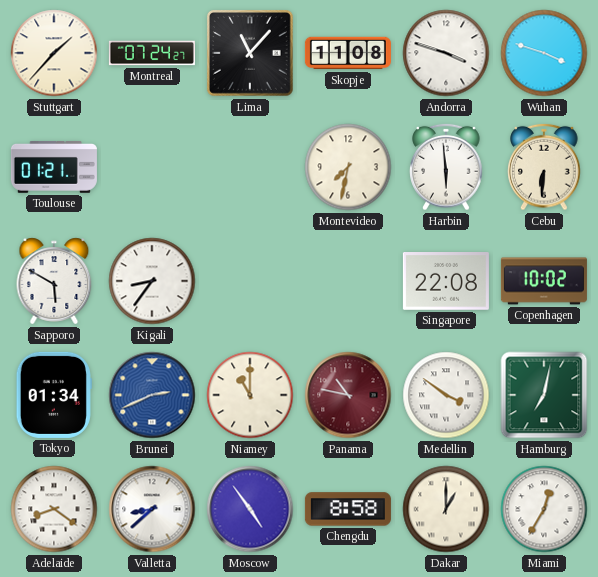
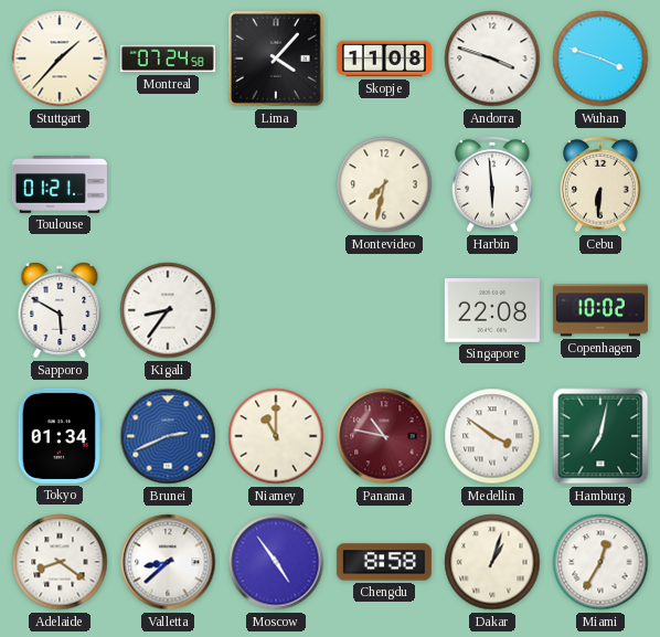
Montreal: 07:24:27 -> 07:24:58 (168, 59)
Lima: 11:07 -> 4:07 (276, 59)
Dakar: 1:00 -> 1:03 (492, 562)
